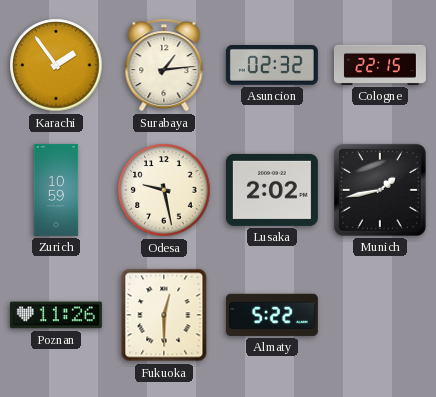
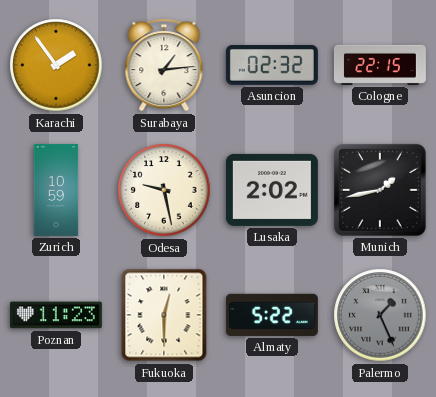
Poznan: 11:26 -> 11:23 (56, 315)
Palermo: none -> 1:26 (380, 315)
